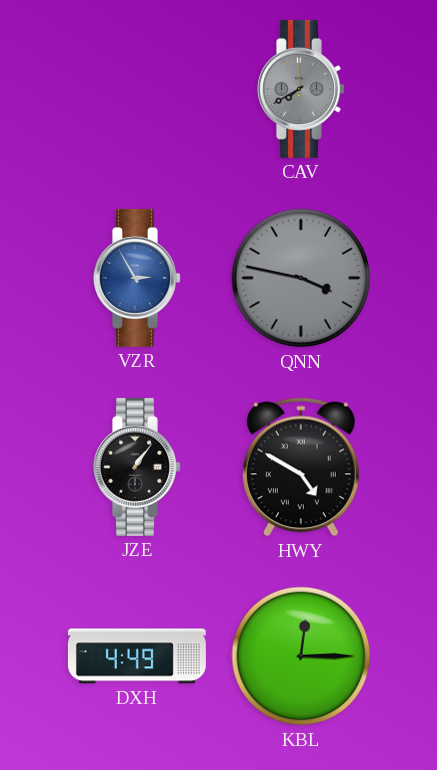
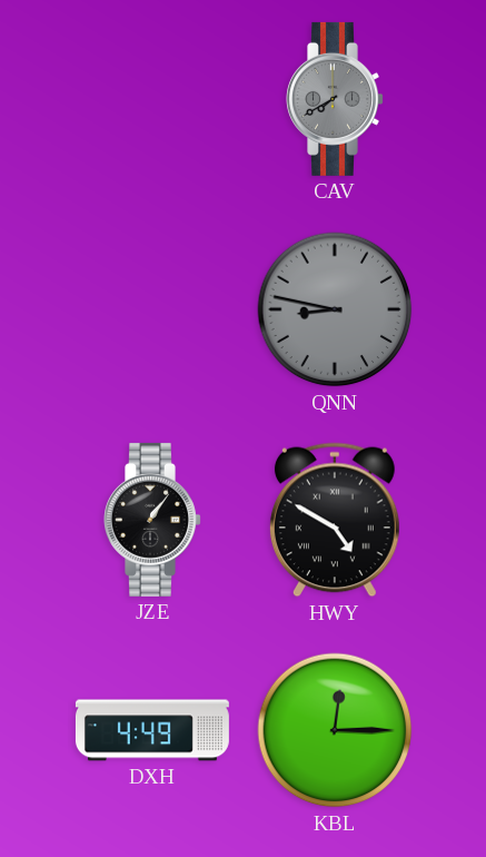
VZR: 2:55 -> none (138, 278)
QNN: 3:47 -> 8:47 (335, 309)
